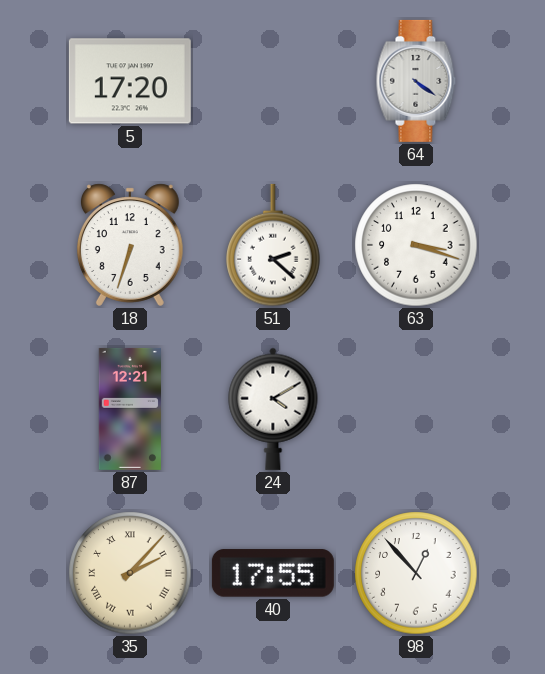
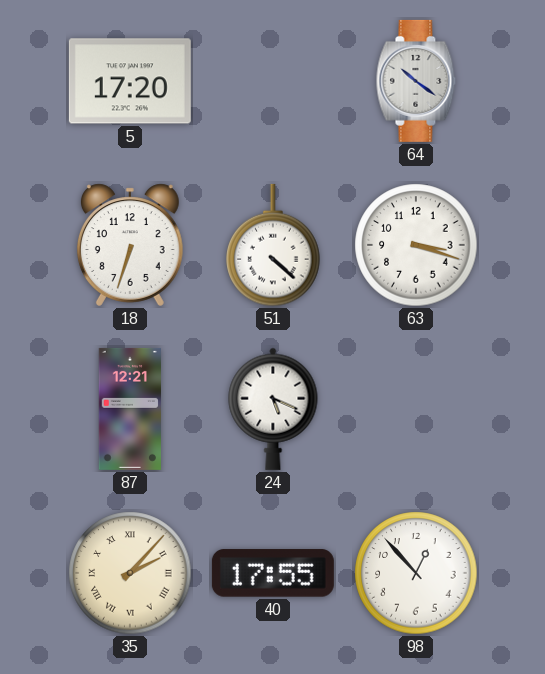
64: 4:21 -> 10:21 (416, 81)
51: 2:22 -> 4:22 (273, 245)
24: 4:10 -> 5:19 (273, 409)
